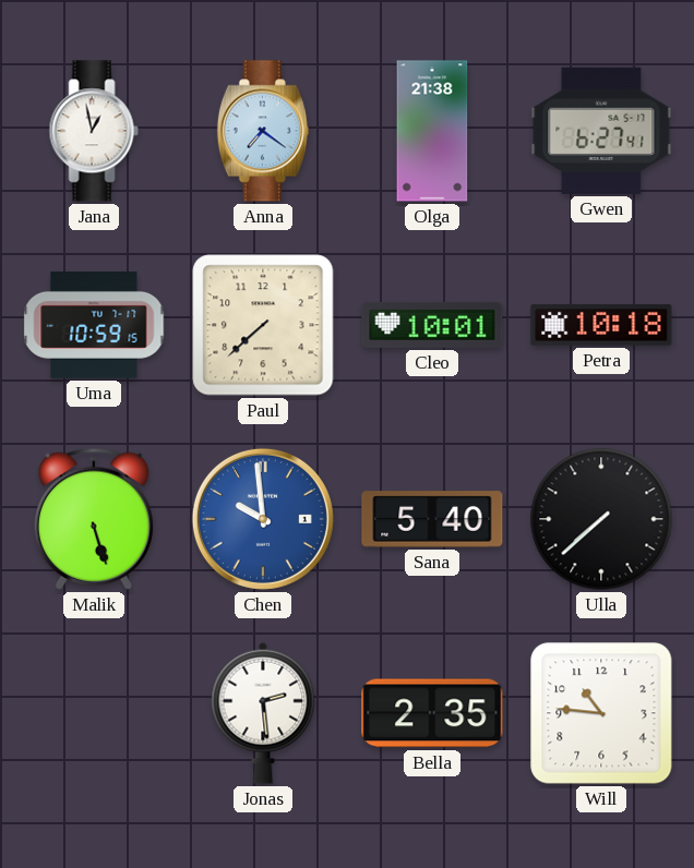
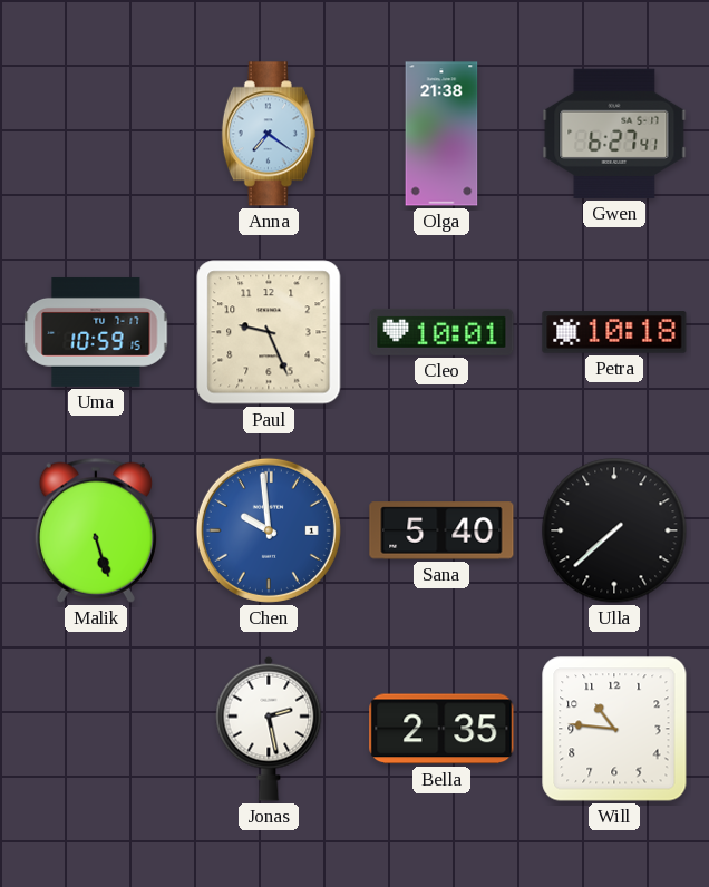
Jana: 12:58 -> none (94, 131)
Paul: 7:38 -> 9:26 (269, 332)
Jonas: 2:29 -> 2:28 (269, 729)
